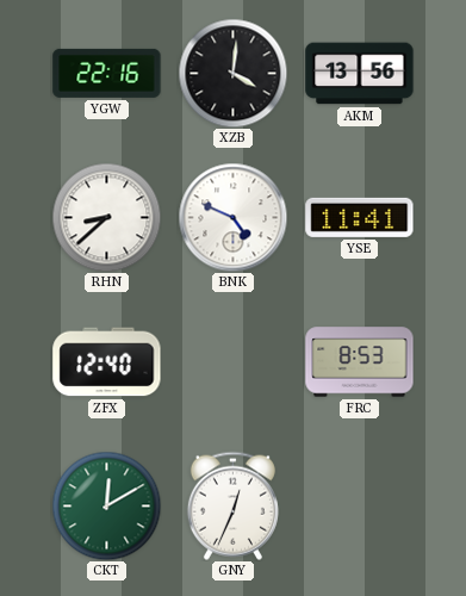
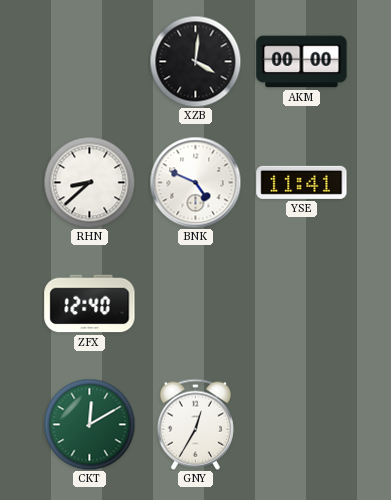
YGW: 22:16 -> none (107, 73)
AKM: 13:56 -> 00:00 (302, 62)
FRC: 8:53 -> none (360, 362)
GNY: 12:34 -> 12:35 (195, 424)
